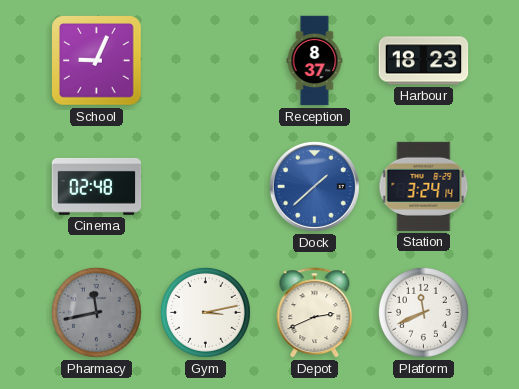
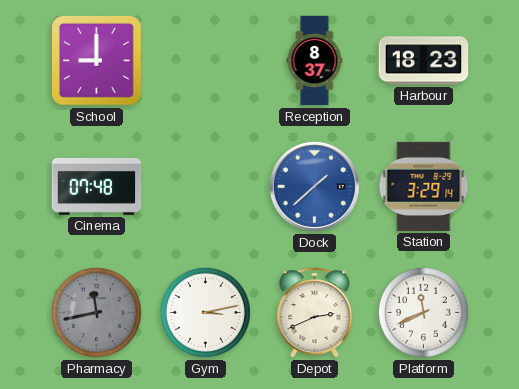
School: 9:04 -> 9:00 (97, 61)
Cinema: 02:48 -> 07:48 (97, 187)
Station: 3:24 -> 3:29 (424, 186)
